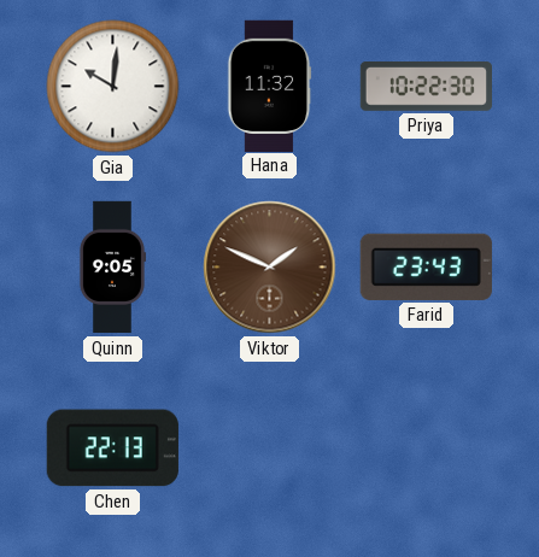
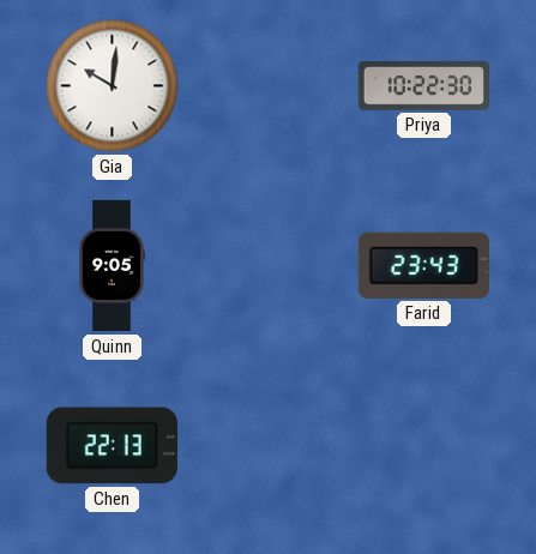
Hana: 11:32 -> none (269, 86)
Viktor: 1:49 -> none (270, 268)
